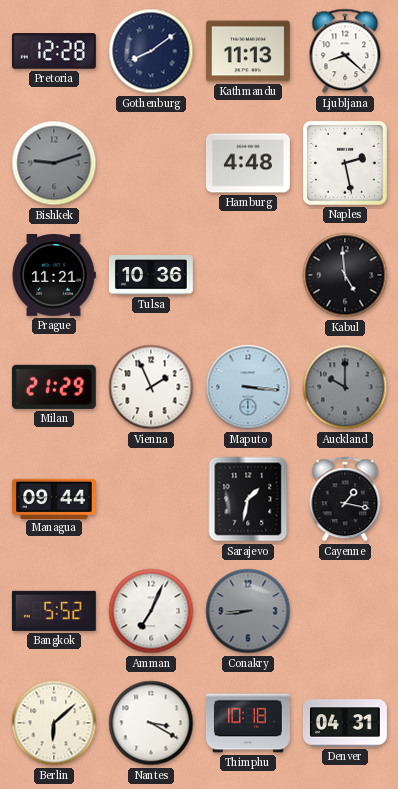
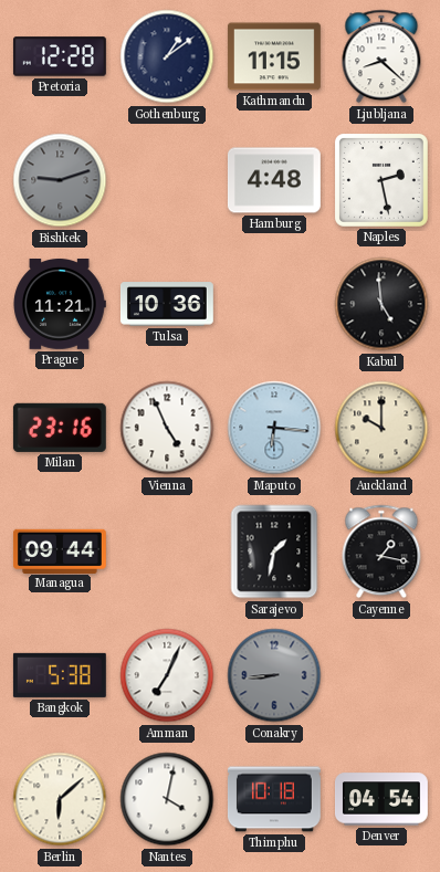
Gothenburg: 8:09 -> 1:09 (167, 56)
Kathmandu: 11:13 -> 11:15 (274, 56)
Milan: 21:29 -> 23:16 (60, 428)
Vienna: 1:56 -> 4:56 (167, 428)
Maputo: 3:16 -> 6:16 (274, 428)
Auckland dial: grey -> cream (381, 428)
Bangkok: 5:52 -> 5:38 (60, 675)
Nantes: 3:20 -> 4:02 (167, 799)
Denver: 04:31 -> 04:54 (383, 799)
